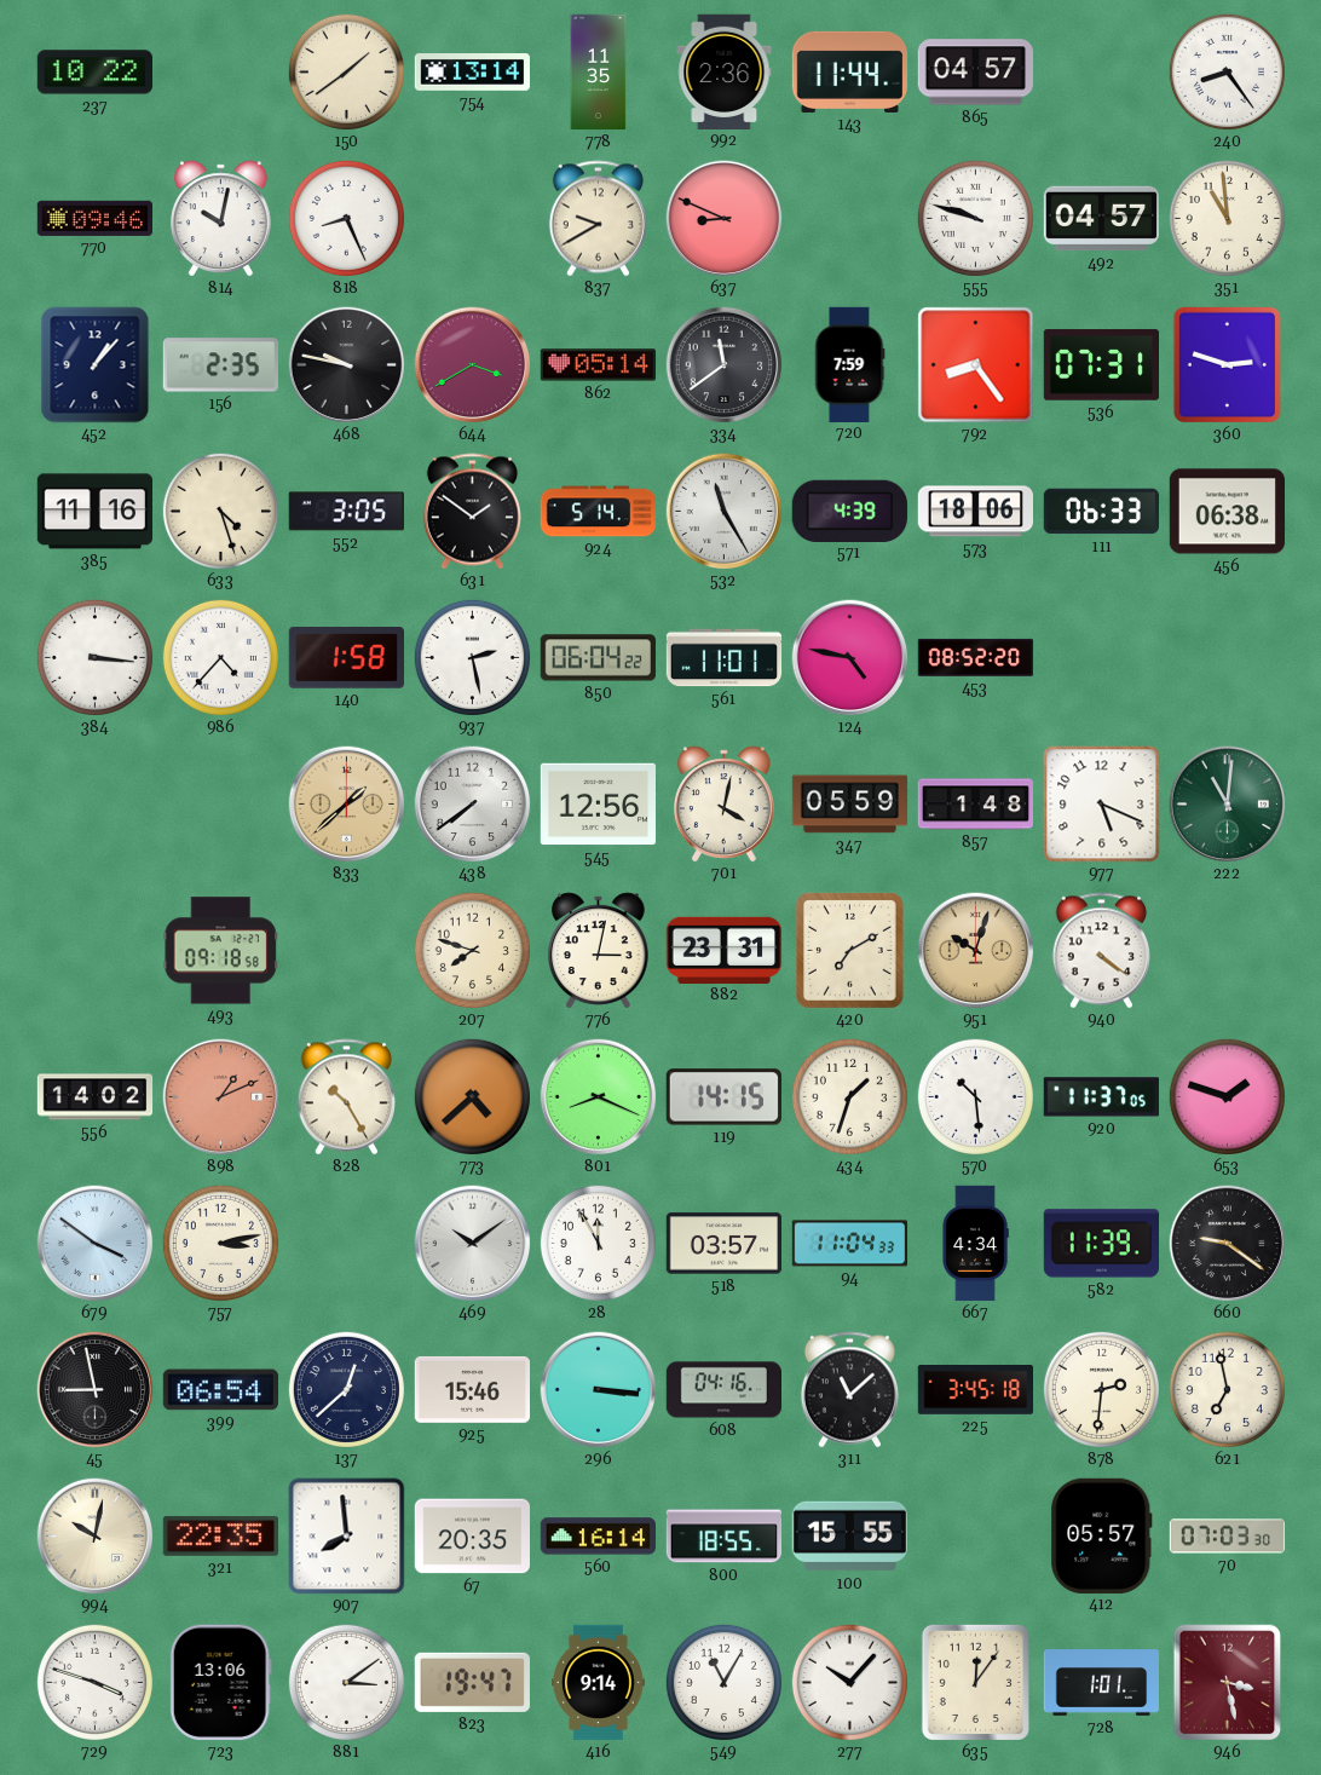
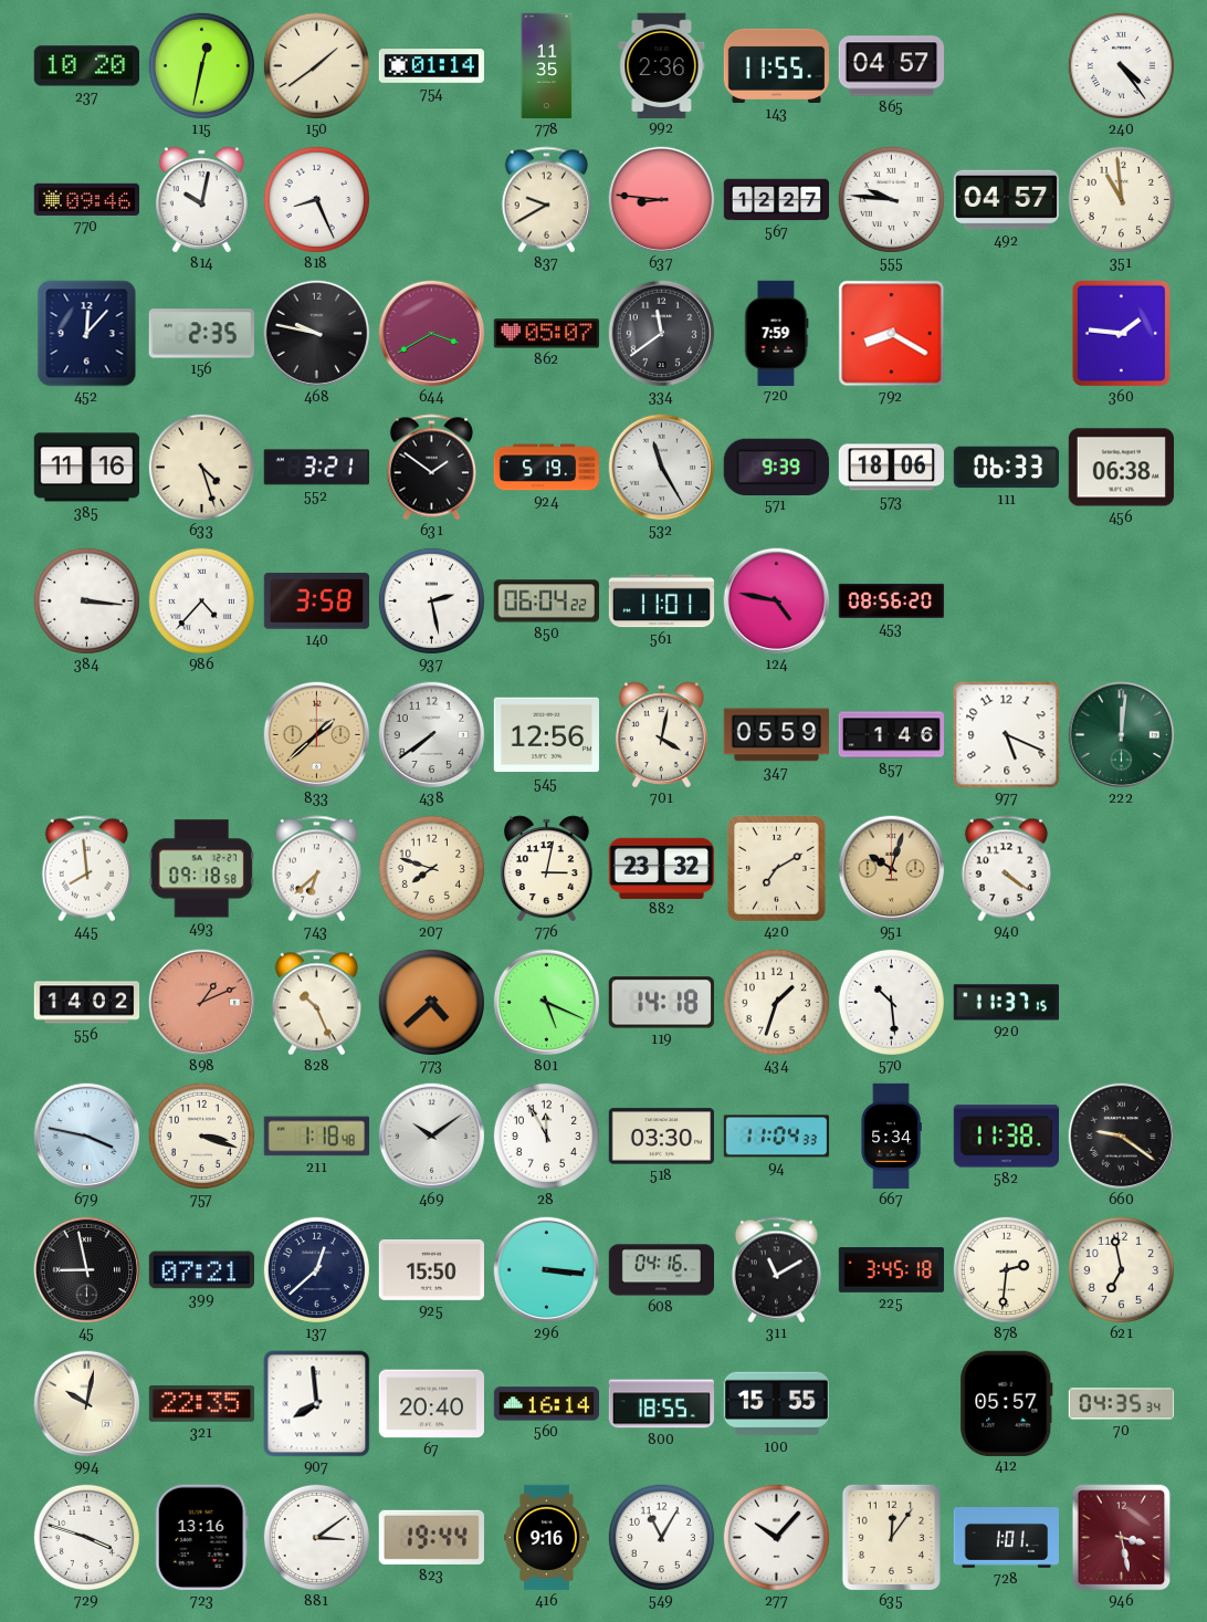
237: 10:22 -> 10:20 (86, 66)
115: none -> 12:32 (201, 65)
754: 13:14 -> 01:14 (432, 66)
143: 11:44 -> 11:55 (776, 65)
240: 8:24 -> 4:24 (1121, 65)
637: 8:49 -> 8:46 (662, 200)
567: none -> 12:27 (777, 200)
555: 9:48 -> 9:46 (891, 199)
452: 1:07 -> 12:07 (87, 334)
862: 05:14 -> 05:07 (546, 334)
792: 8:24 -> 8:20 (892, 334)
536: 07:31 -> none (1101, 365)
360: 2:48 -> 1:46 (1121, 333)
552: 3:05 -> 3:21 (316, 468)
924: 5:14 -> 5:19 (546, 468)
571: 4:39 -> 9:39 (776, 467)
140: 1:58 -> 3:58 (316, 601)
453: 08:52 -> 08:56 (892, 600)
857: 1:48 -> 1:46 (892, 735)
222: 11:01 -> 12:01 (1122, 735)
445: none -> 7:59 (86, 869)
743: none -> 6:38 (316, 869)
882: 23:31 -> 23:32 (662, 868)
828: 10:25 -> 10:26 (316, 1003)
801: 8:19 -> 5:19 (547, 1003)
119: 14:15 -> 14:18 (661, 1003)
920: 11:37:05 -> 11:37:15 (1006, 1003)
653: 1:48 -> none (1227, 1096)
679: 3:51 -> 3:47 (87, 1137)
757: 3:13 -> 3:18 (201, 1136)
211: none -> 1:18 (316, 1137)
518: 03:57 -> 03:30 (661, 1137)
667: 4:34 -> 5:34 (891, 1137)
582: 11:39 -> 11:38 (1006, 1137)
399: 06:54 -> 07:21 (201, 1270)
925: 15:46 -> 15:50 (431, 1269)
311: 11:08 -> 11:10 (776, 1270)
67: 20:35 -> 20:40 (431, 1404)
70: 07:03 -> 04:35 (1122, 1404)
723: 13:06 -> 13:16 (201, 1537)
823: 19:47 -> 19:44 (431, 1537)
416: 9:14 -> 9:16 (547, 1538)
